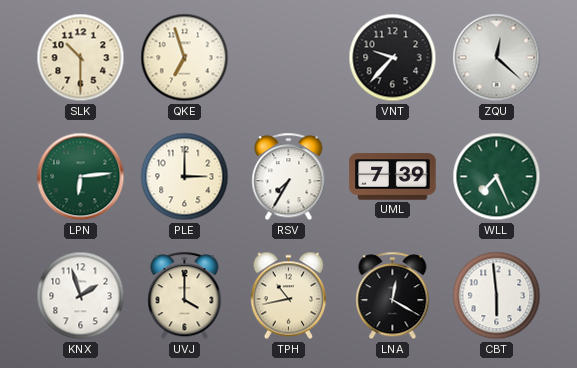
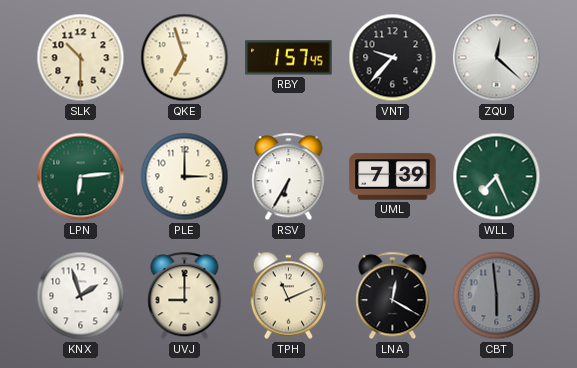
RBY: none -> 1:57 (289, 58)
RSV: 7:35 -> 6:35 (289, 177)
UVJ: 4:00 -> 9:00 (185, 296)
TPH: 10:43 -> 11:11 (289, 296)
CBT dial: white -> grey (497, 296)
